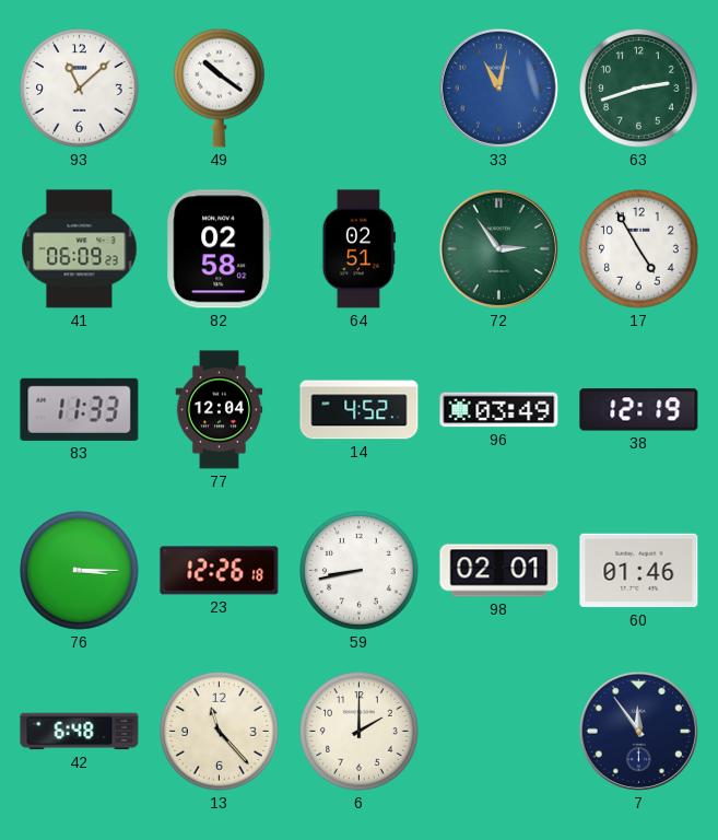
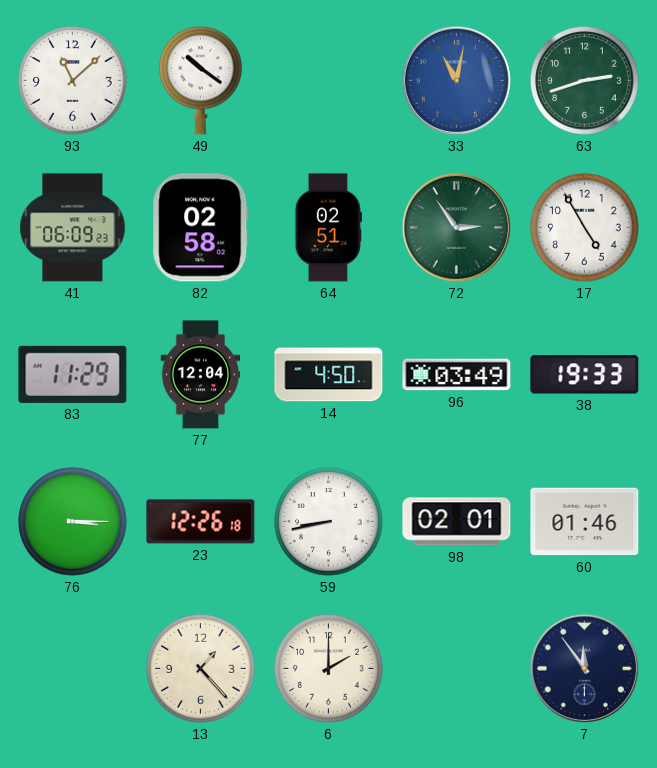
83: 11:33 -> 11:29 (73, 374)
14: 4:52 -> 4:50 (329, 375)
38: 12:19 -> 19:33 (585, 375)
42: 6:48 -> none (80, 732)
13: 11:23 -> 1:23 (201, 669)
